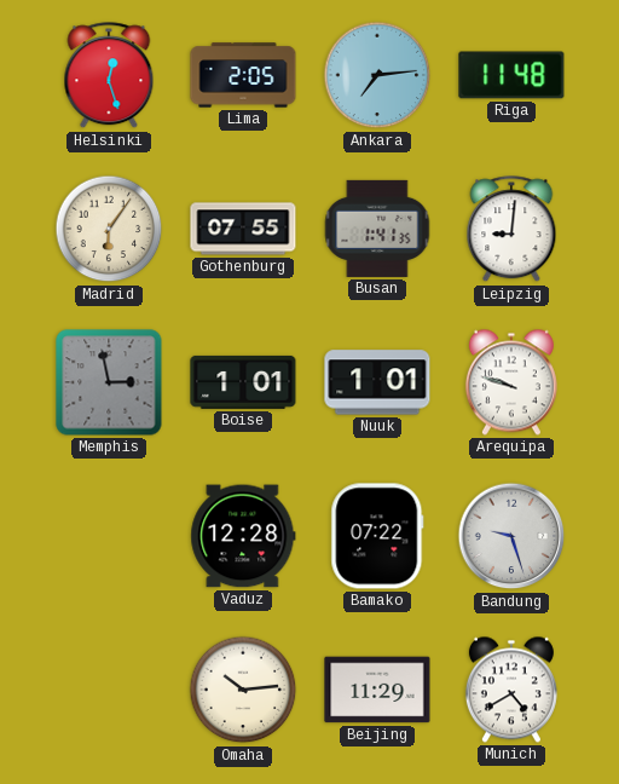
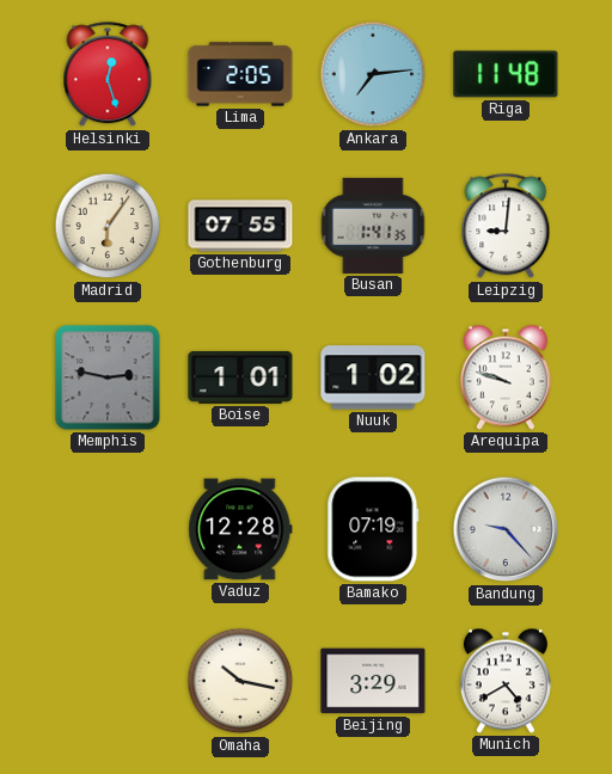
Memphis: 2:58 -> 2:47 (108, 377)
Nuuk: 1:01 -> 1:02 (373, 377)
Bamako: 07:22 -> 07:19 (373, 529)
Bandung: 9:27 -> 9:23 (506, 529)
Omaha: 10:14 -> 10:17 (240, 681)
Beijing: 11:29 -> 3:29 (373, 681)
